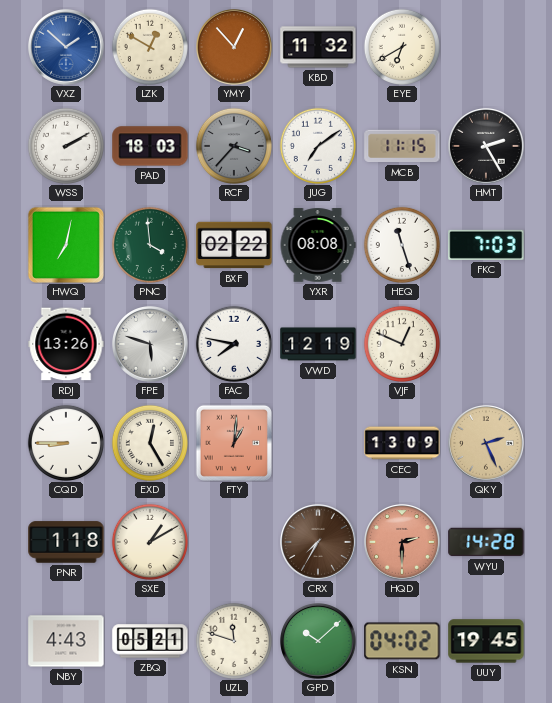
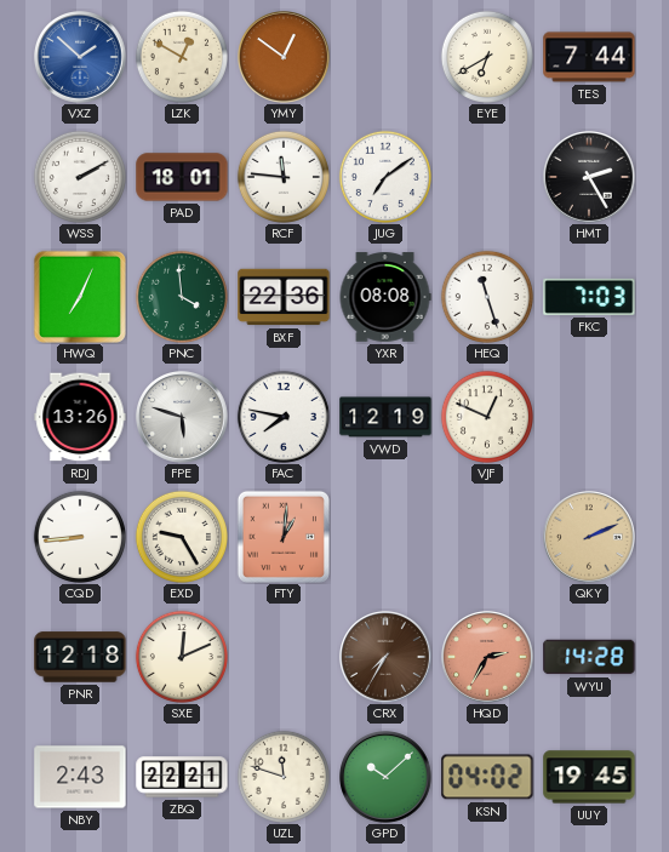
YMY: 12:53 -> 12:51 (285, 58)
KBD: 11:32 -> none (318, 47)
TES: none -> 7:44 (589, 57)
PAD: 18:03 -> 18:01 (182, 177)
RCF: 3:37 -> 11:46 (282, 176)
RCF dial: grey -> white (282, 176)
MCB: 11:15 -> none (402, 146)
HWQ: 7:02 -> 7:04 (80, 297)
BXF: 02:22 -> 22:36 (284, 297)
CQD: 8:45 -> 8:44 (79, 536)
EXD: 12:25 -> 9:25 (181, 536)
CEC: 13:09 -> none (402, 443)
QKY: 2:26 -> 2:11 (590, 538)
PNR: 1:18 -> 12:18 (80, 657)
SXE: 1:10 -> 12:11 (181, 656)
HQD: 2:30 -> 2:35 (488, 658)
NBY: 4:43 -> 2:43 (80, 777)
ZBQ: 05:21 -> 22:21 (182, 777)
